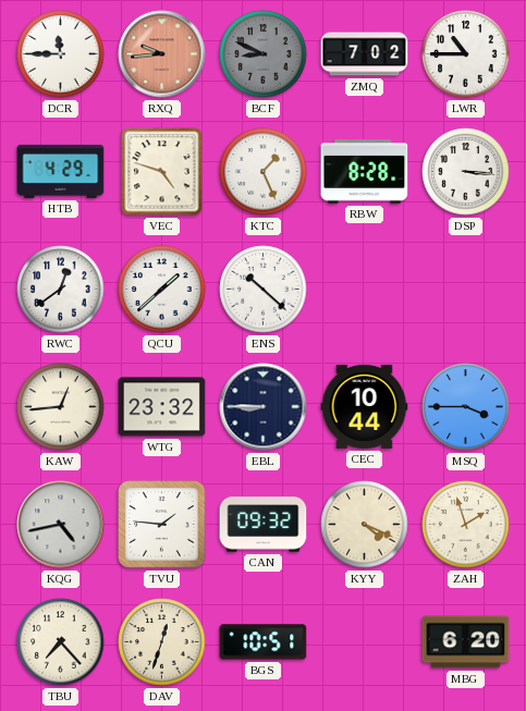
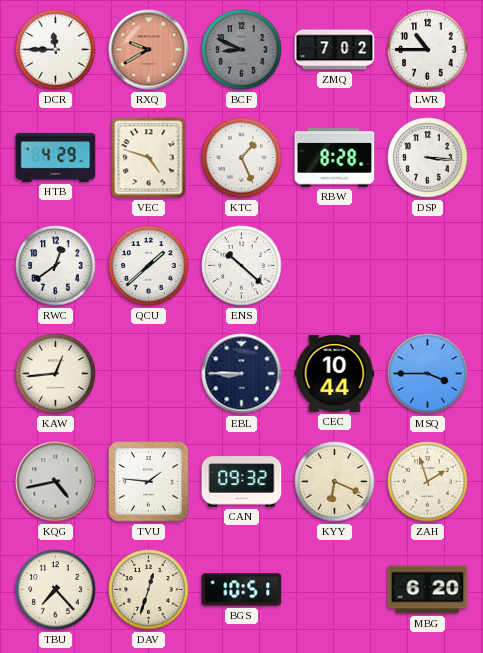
RXQ: 9:44 -> 9:40 (149, 50)
WTG: 23:32 -> none (162, 407)
KYY: 4:19 -> 6:19 (335, 482)
